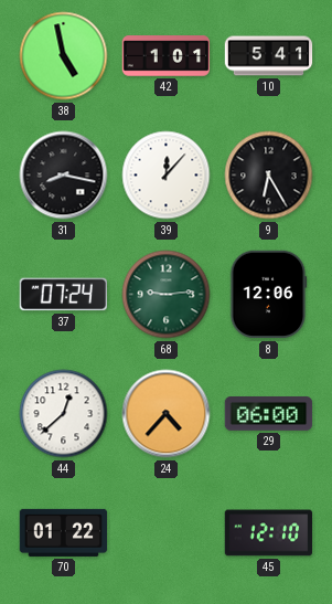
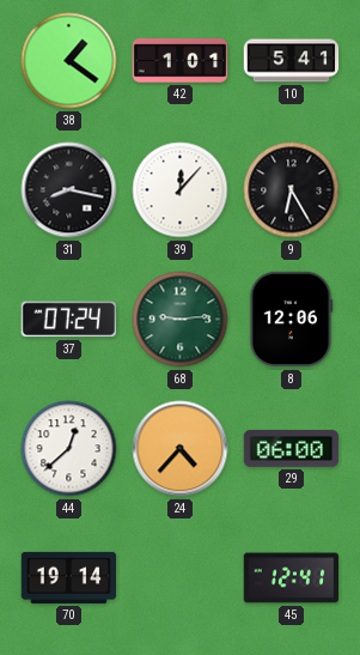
38: 4:58 -> 1:21 (69, 61)
70: 01:22 -> 19:14 (69, 577)
45: 12:10 -> 12:41 (292, 578)
